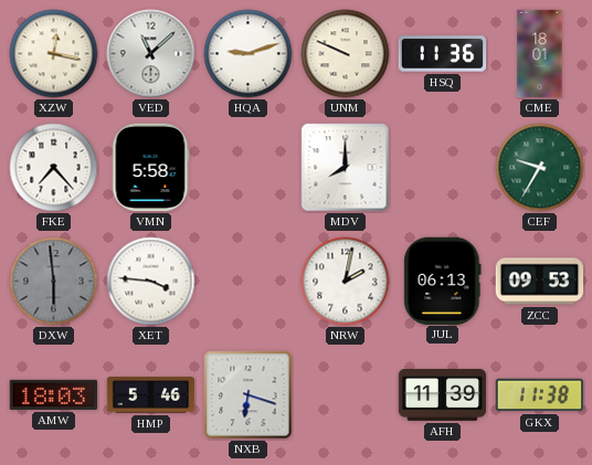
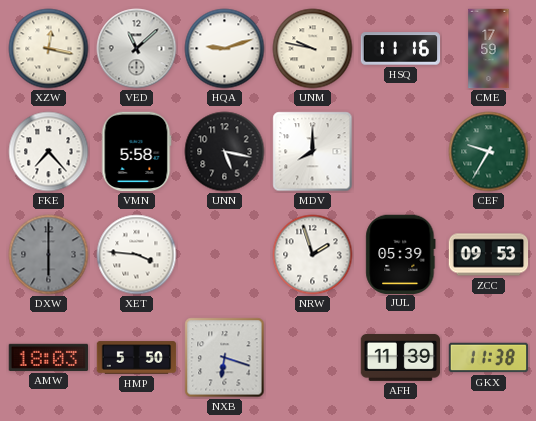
UNM: 9:49 -> 9:47 (313, 49)
HSQ: 11:36 -> 11:16 (401, 49)
CME: 18:01 -> 17:59 (489, 49)
UNN: none -> 5:17 (225, 152)
DXW: 5:59 -> 6:00 (49, 255)
NRW: 2:02 -> 1:57 (313, 255)
JUL: 06:13 -> 05:39 (401, 254)
HMP: 5:46 -> 5:50 (137, 358)
